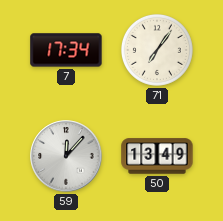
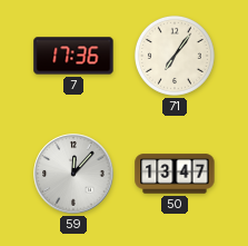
7: 17:34 -> 17:36 (73, 56)
50: 13:49 -> 13:47 (175, 174)
